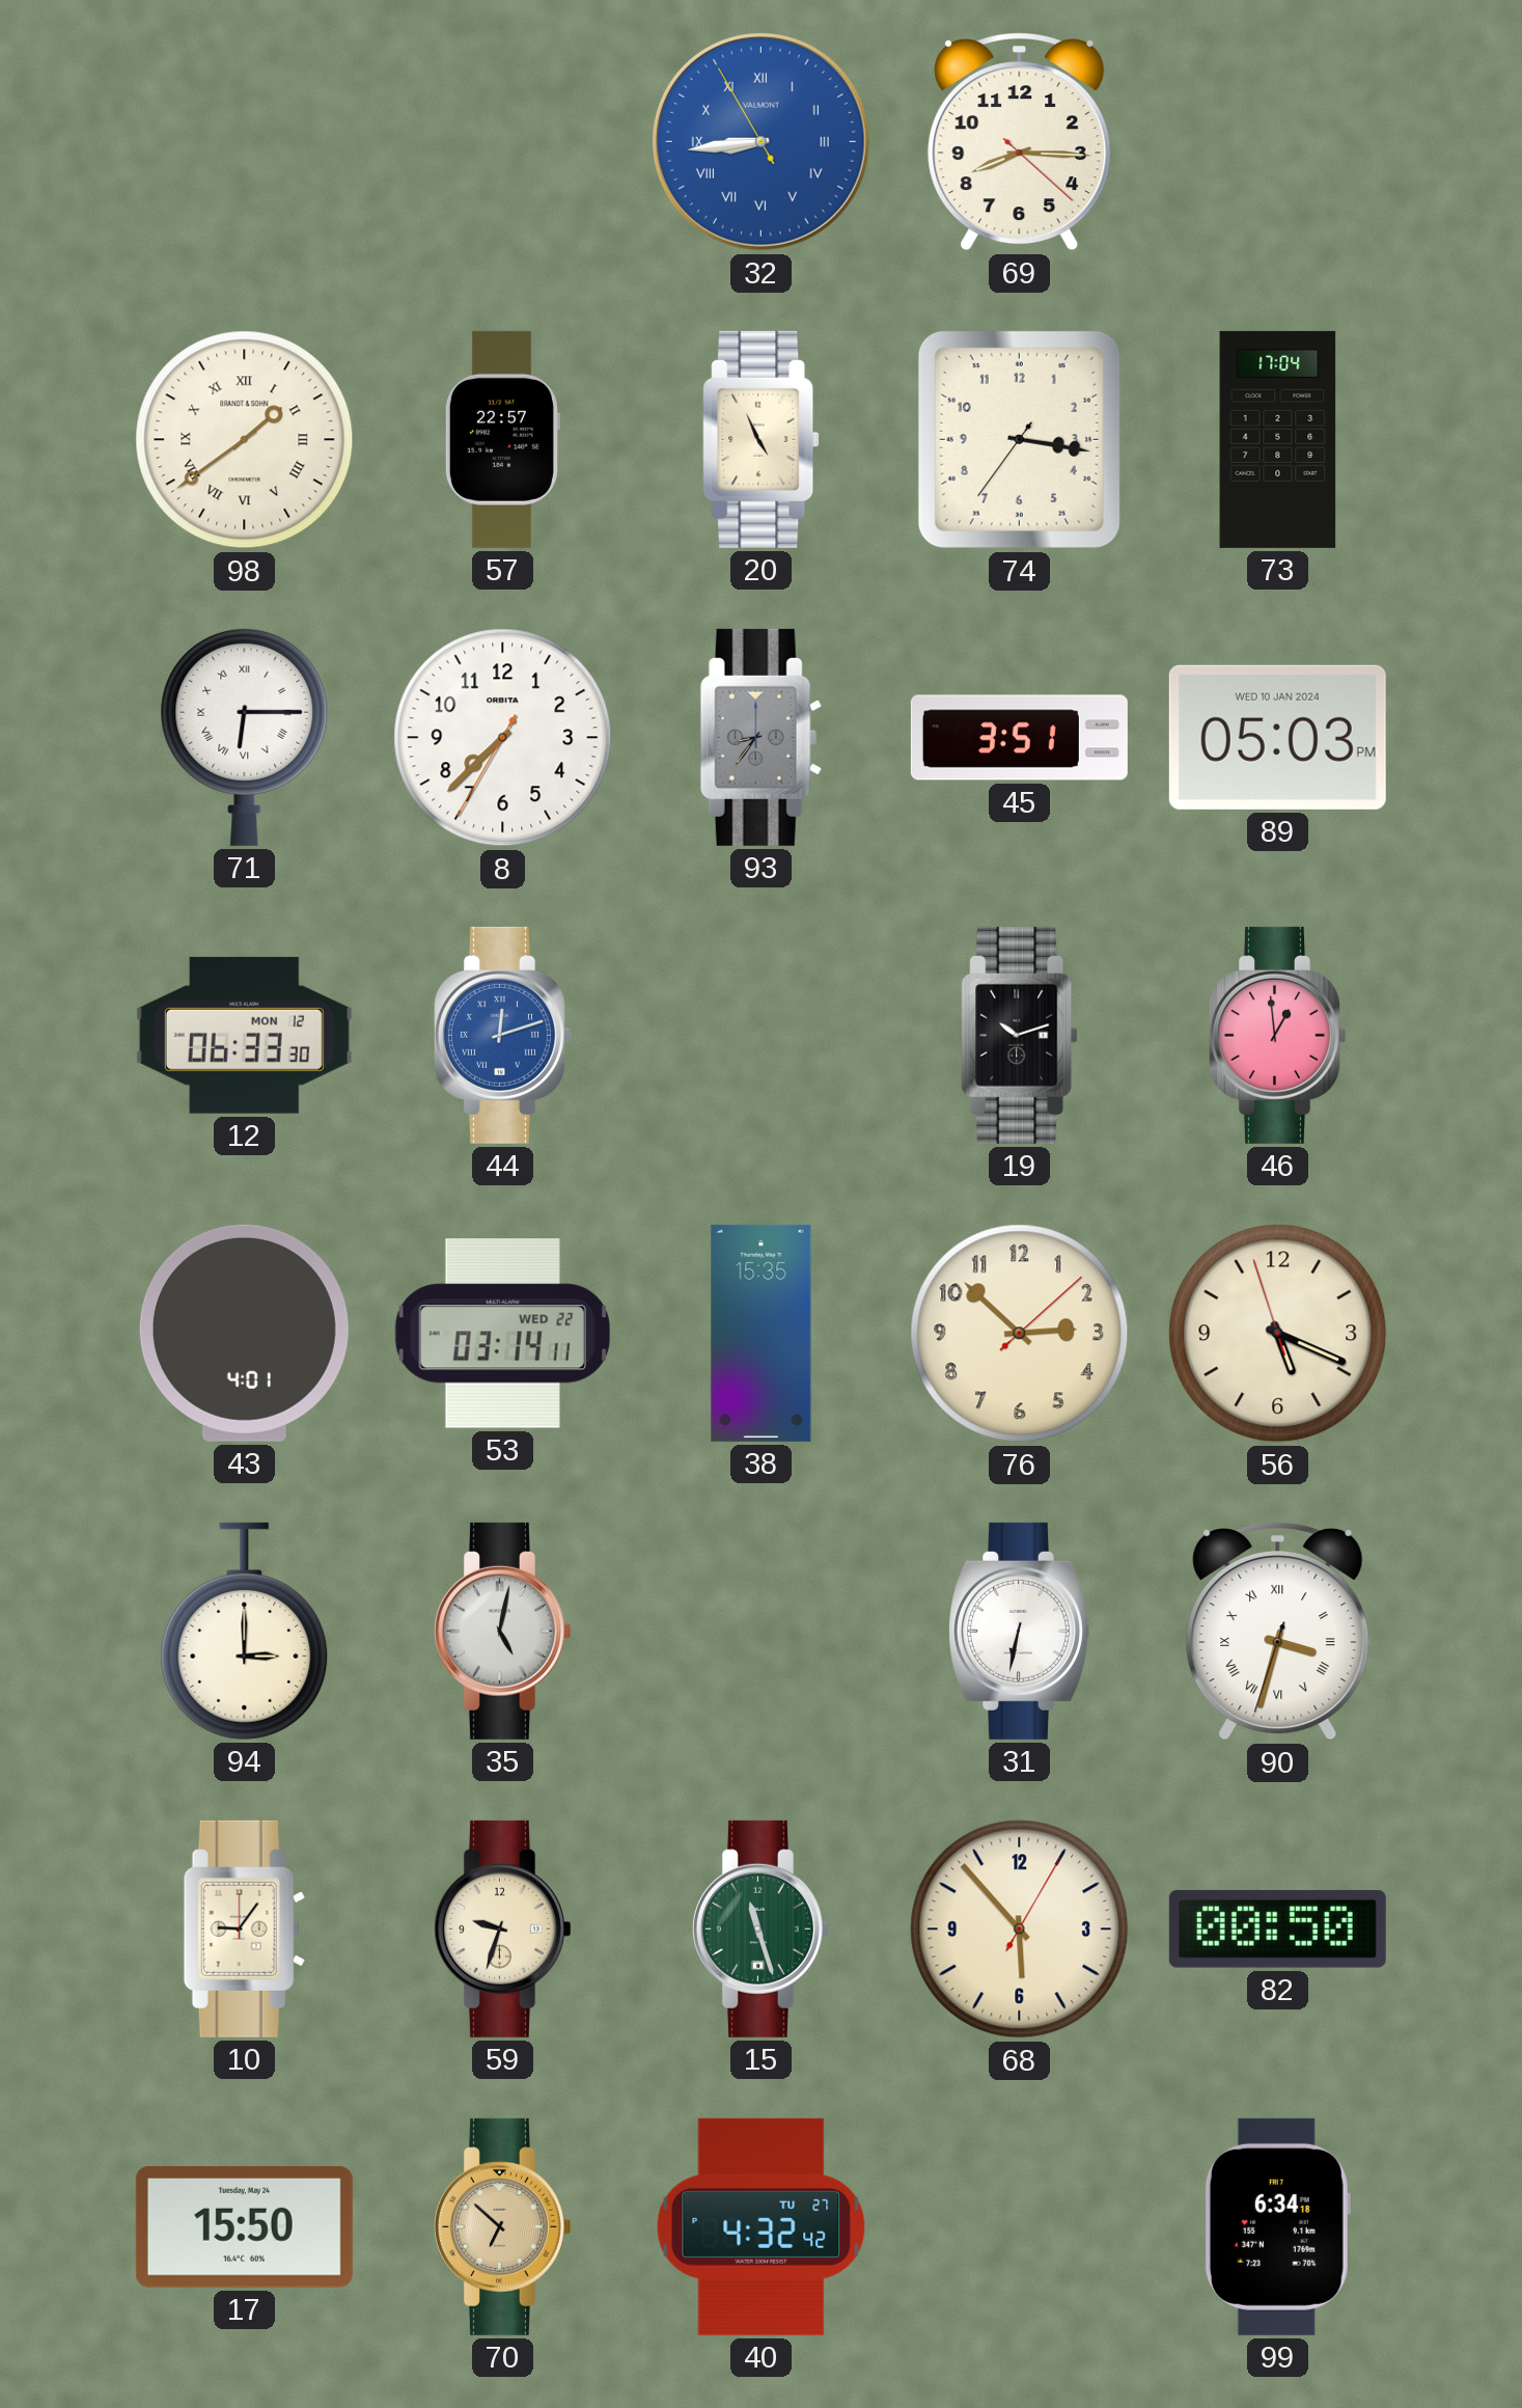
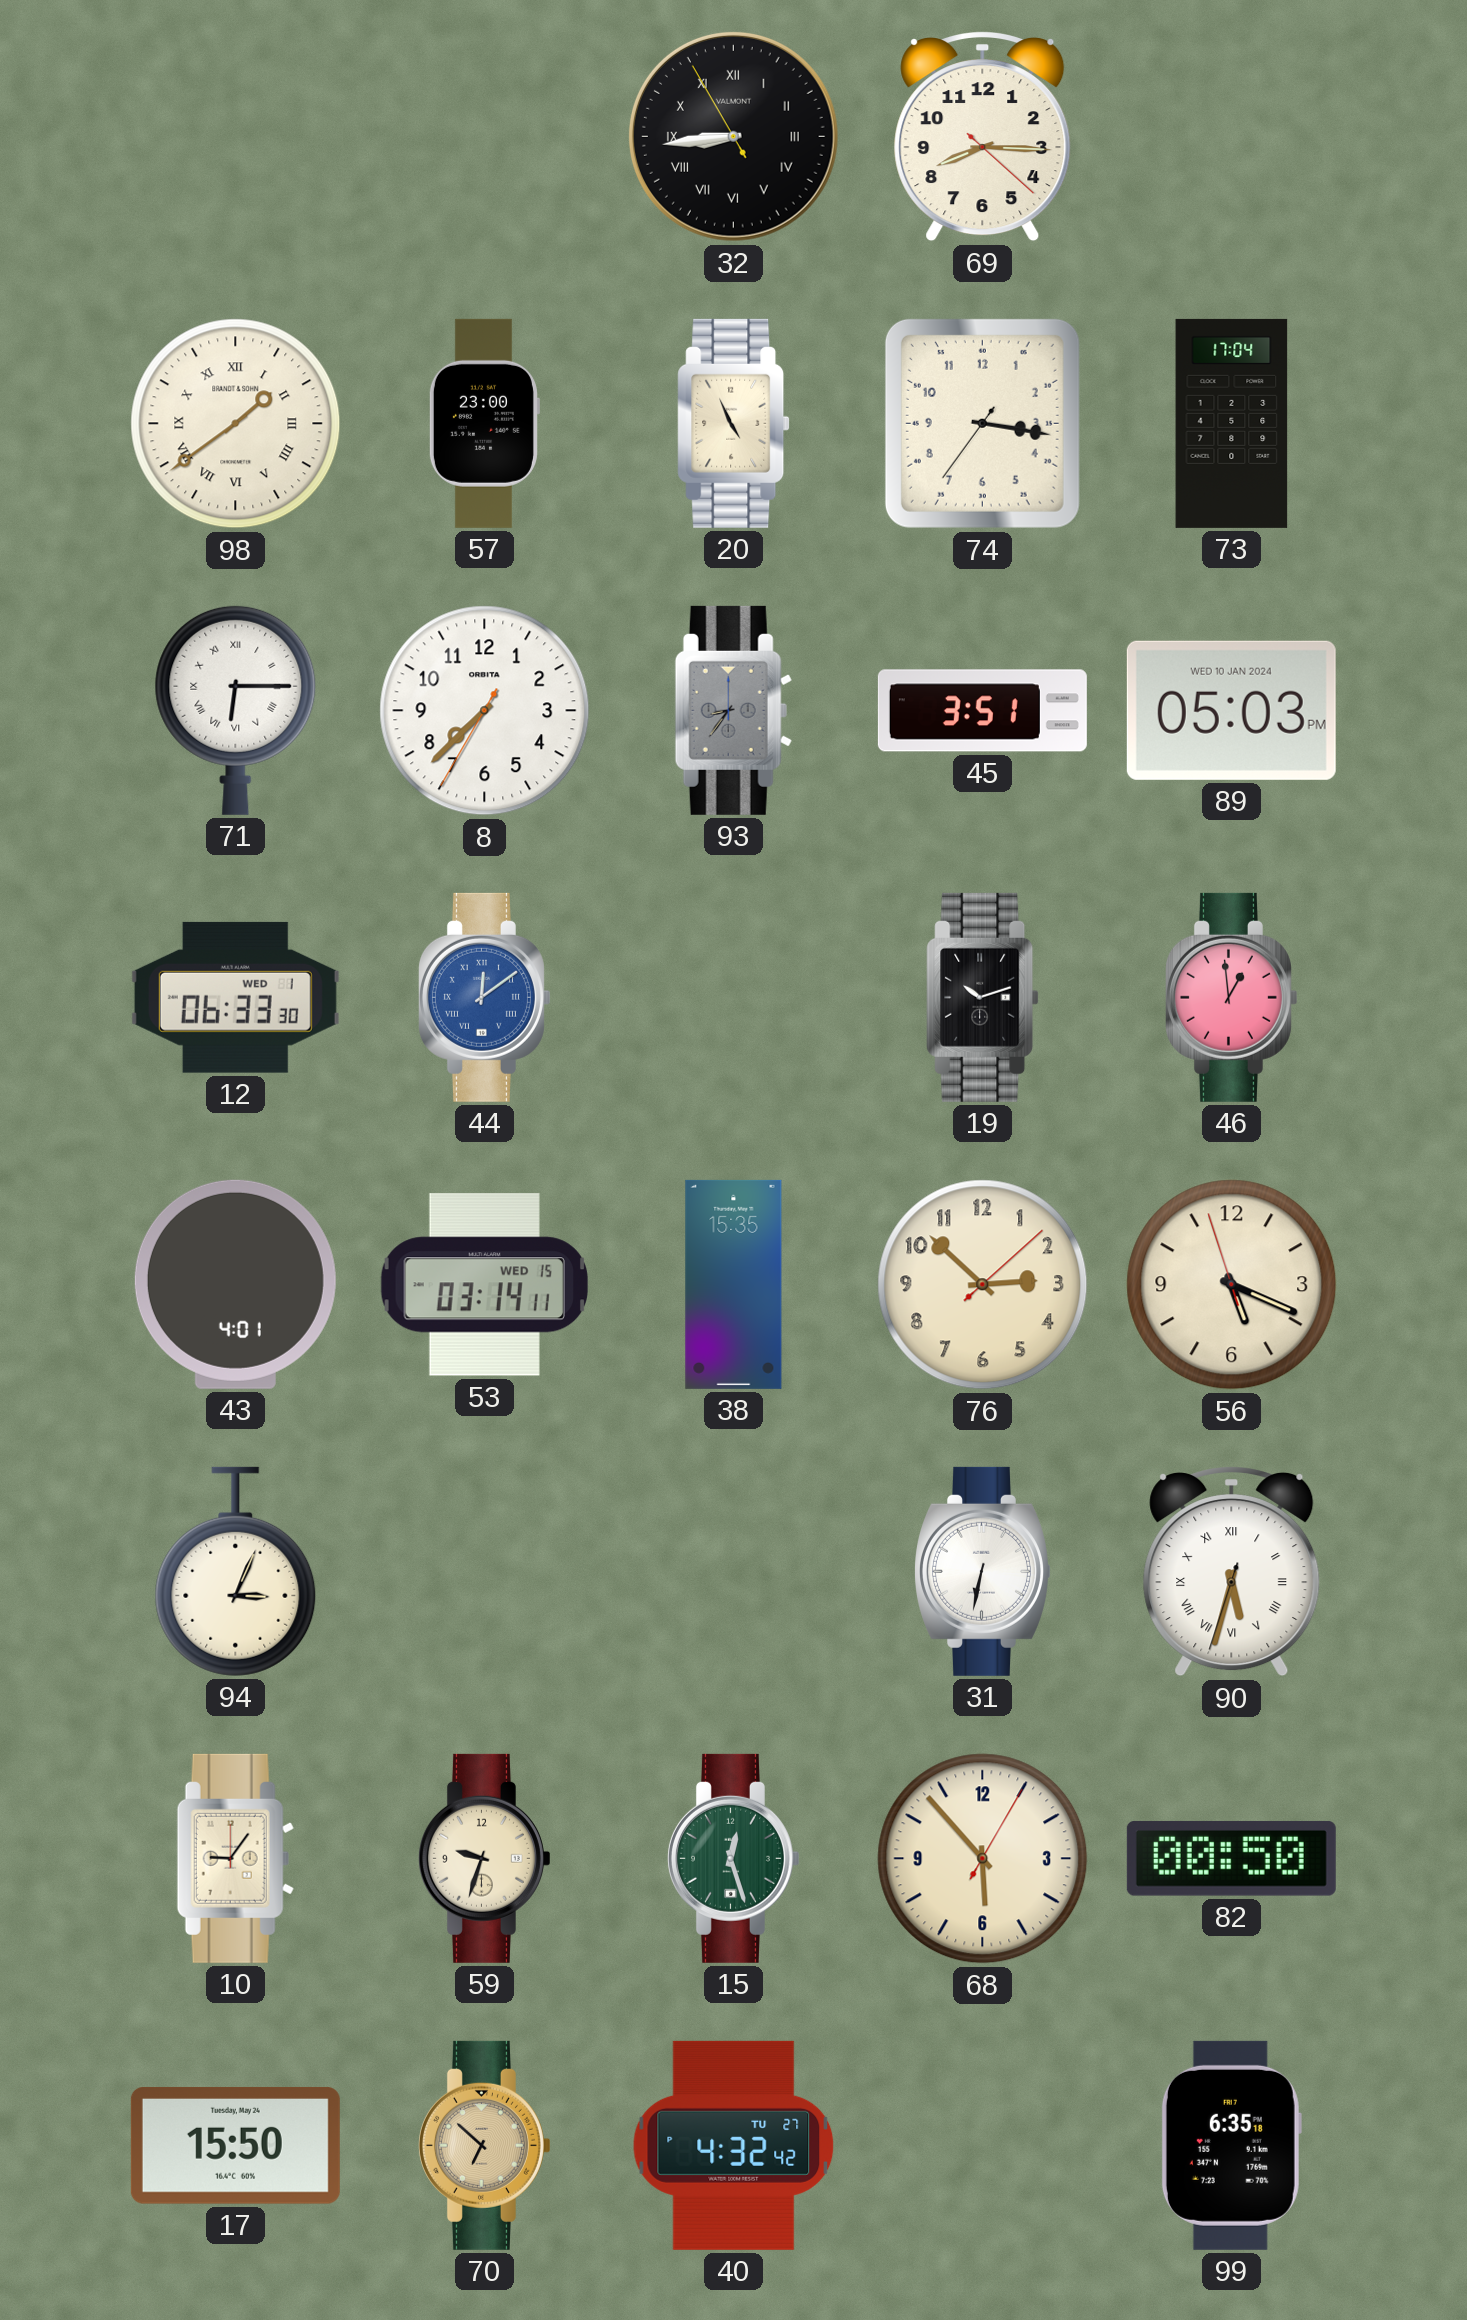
32 dial: blue -> black (733, 136)
57: 22:57 -> 23:00 (484, 423)
12 date: MON 12 -> WED 1 (235, 997)
44: 12:12 -> 12:09 (484, 997)
53 date: WED 22 -> WED 15 (484, 1285)
94: 3:00 -> 3:04 (236, 1571)
35: 5:02 -> none (502, 1631)
90: 3:32 -> 5:32 (1232, 1572)
15: 11:27 -> 12:27 (733, 1858)
99: 6:34 -> 6:35 (1231, 2145)
